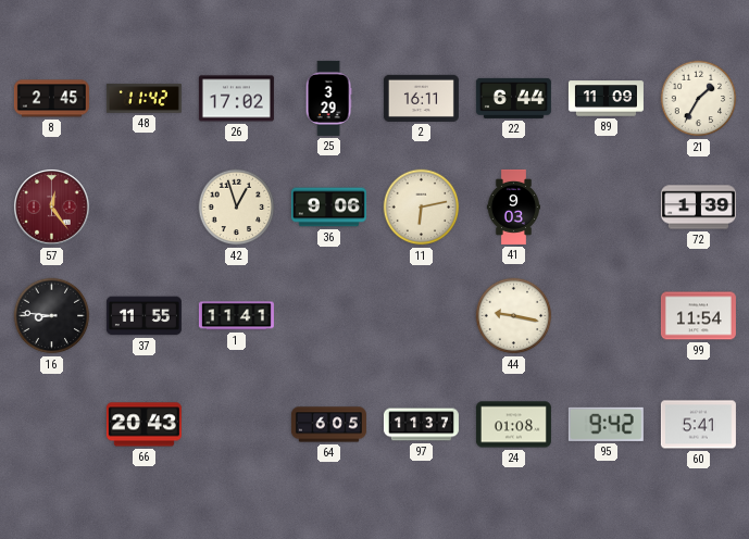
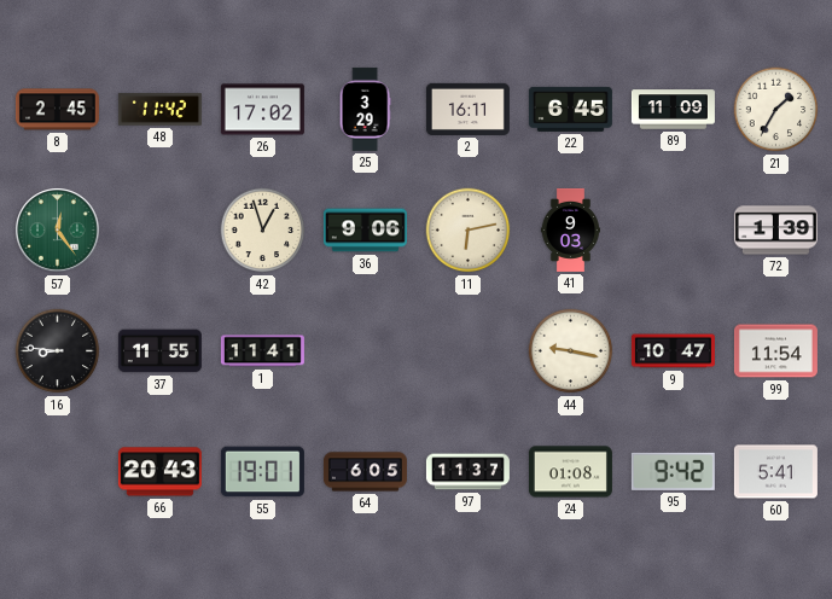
22: 6:44 -> 6:45 (570, 109)
57 dial: burgundy -> green (58, 231)
9: none -> 10:47 (673, 351)
55: none -> 19:01 (262, 472)
